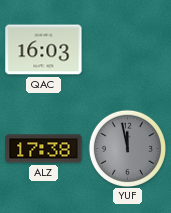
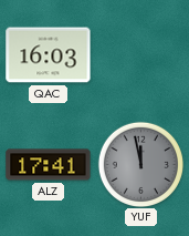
ALZ: 17:38 -> 17:41 (49, 165)
